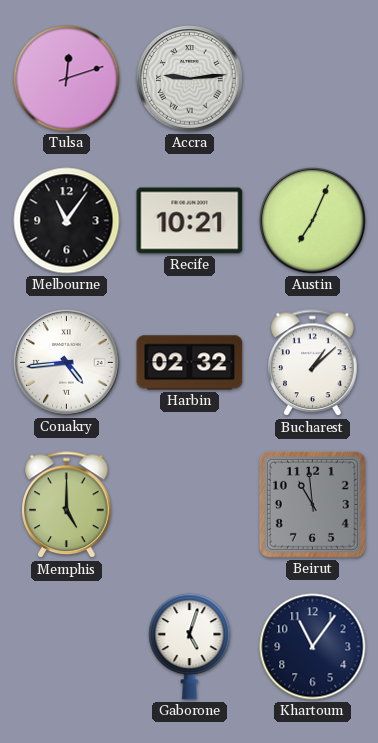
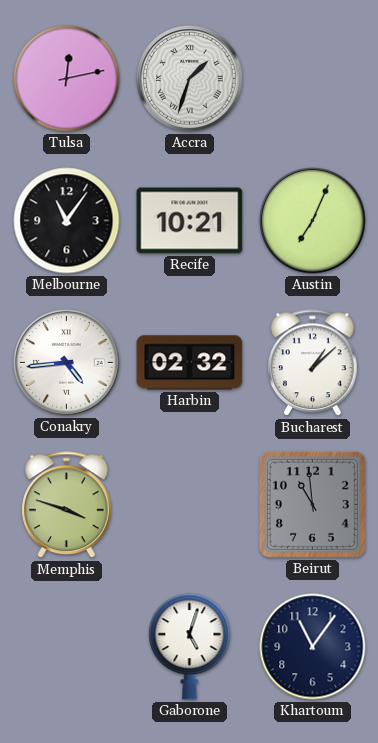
Tulsa: 12:12 -> 12:13 (67, 79)
Accra: 9:14 -> 1:33 (190, 79)
Memphis: 5:00 -> 3:48 (67, 505)
